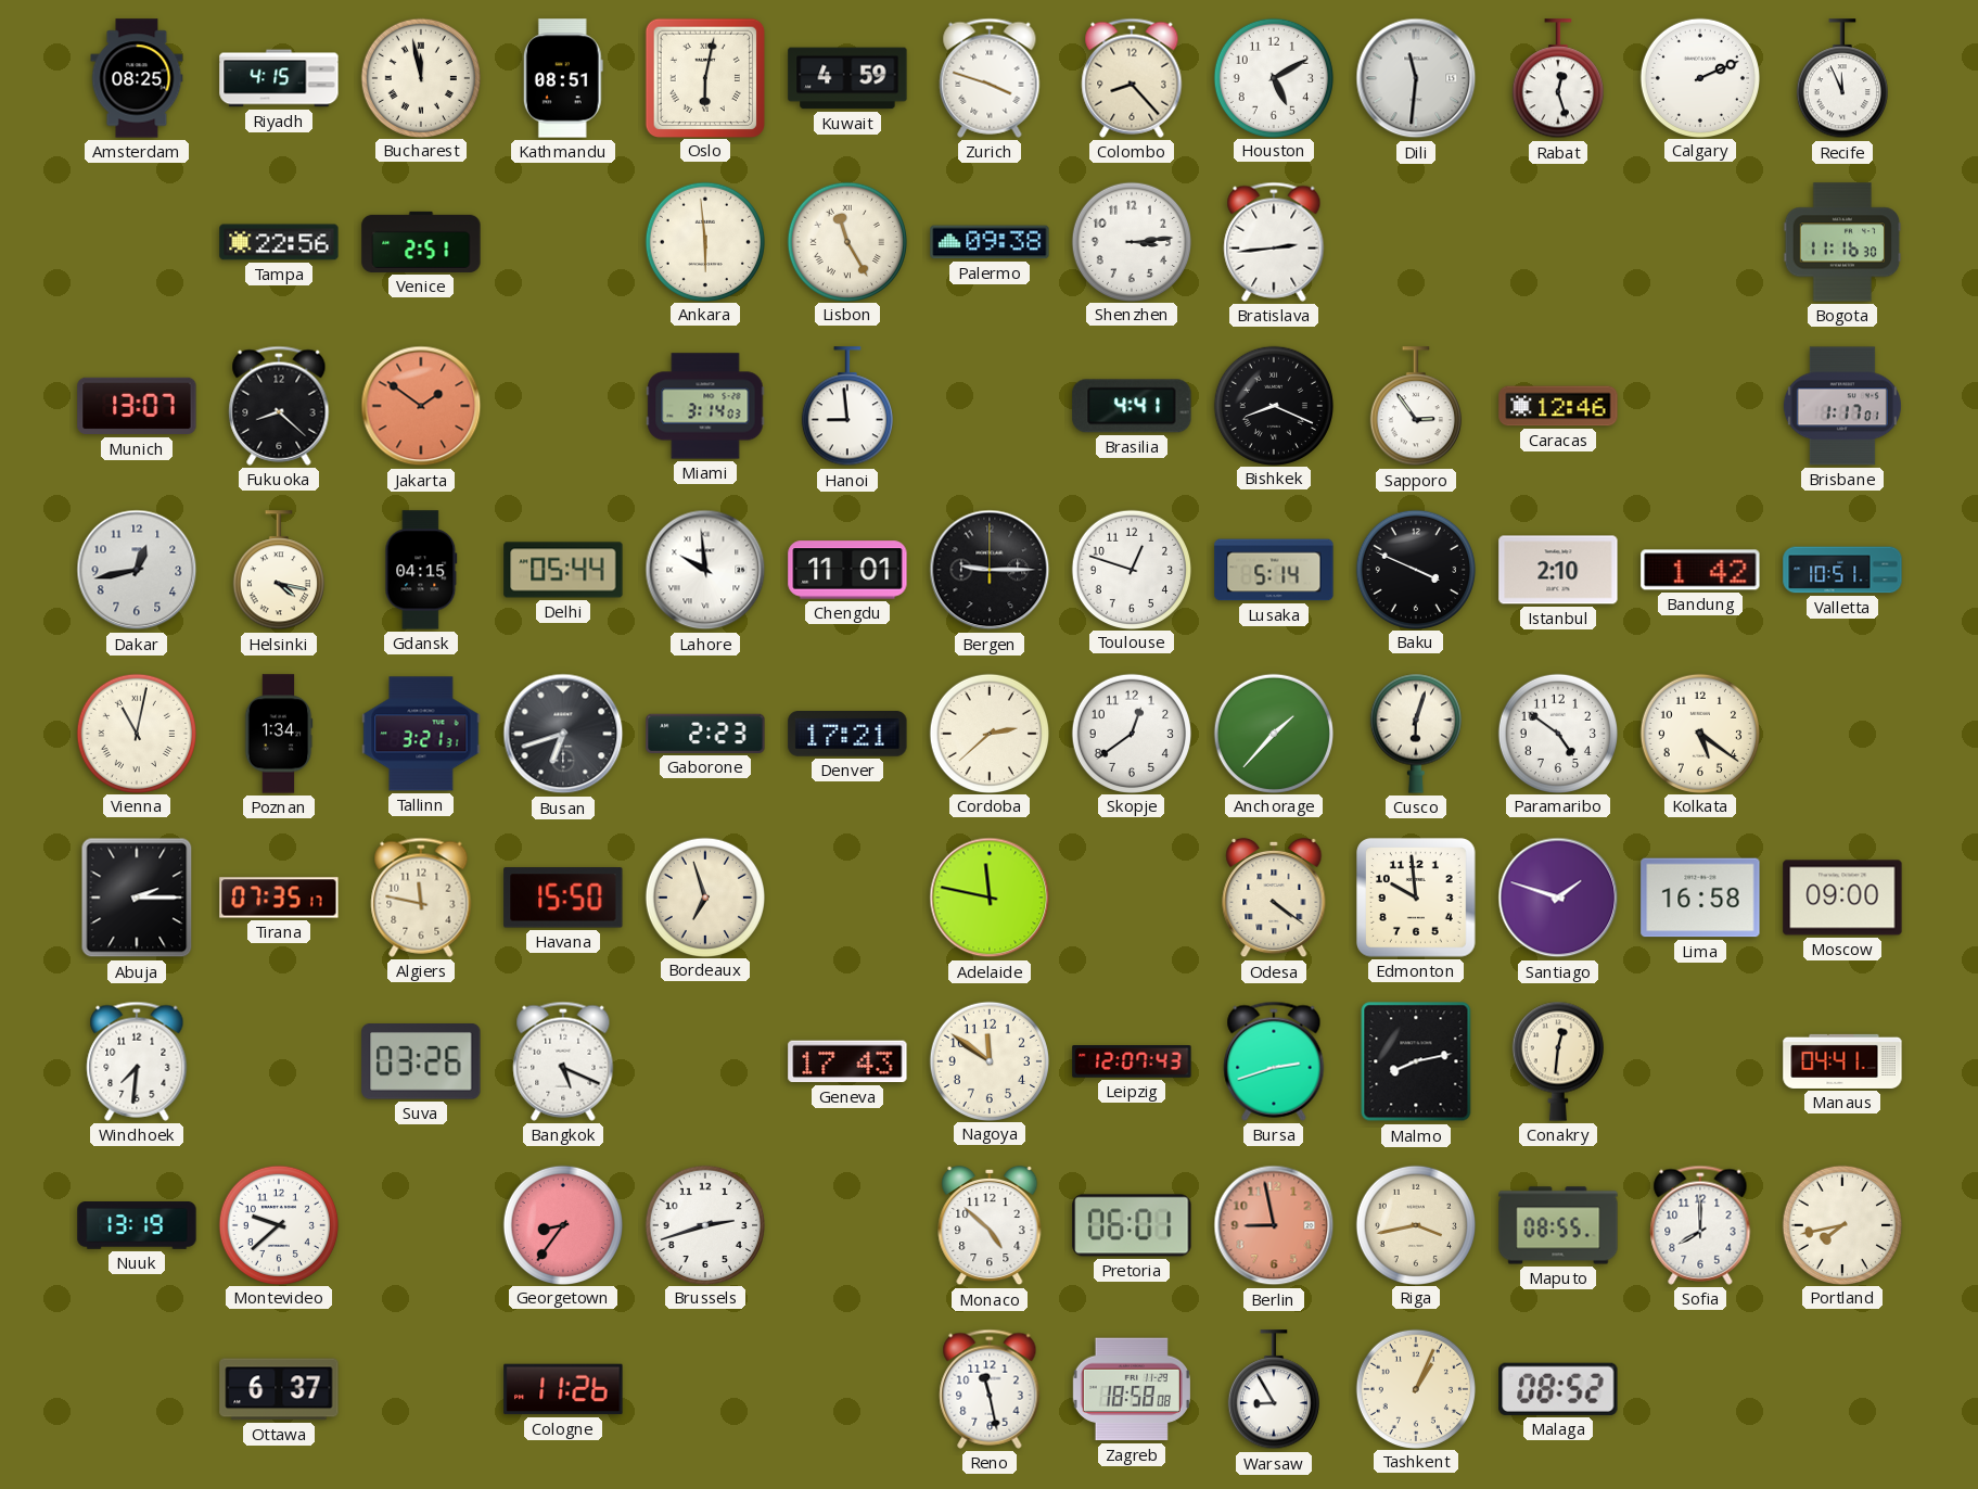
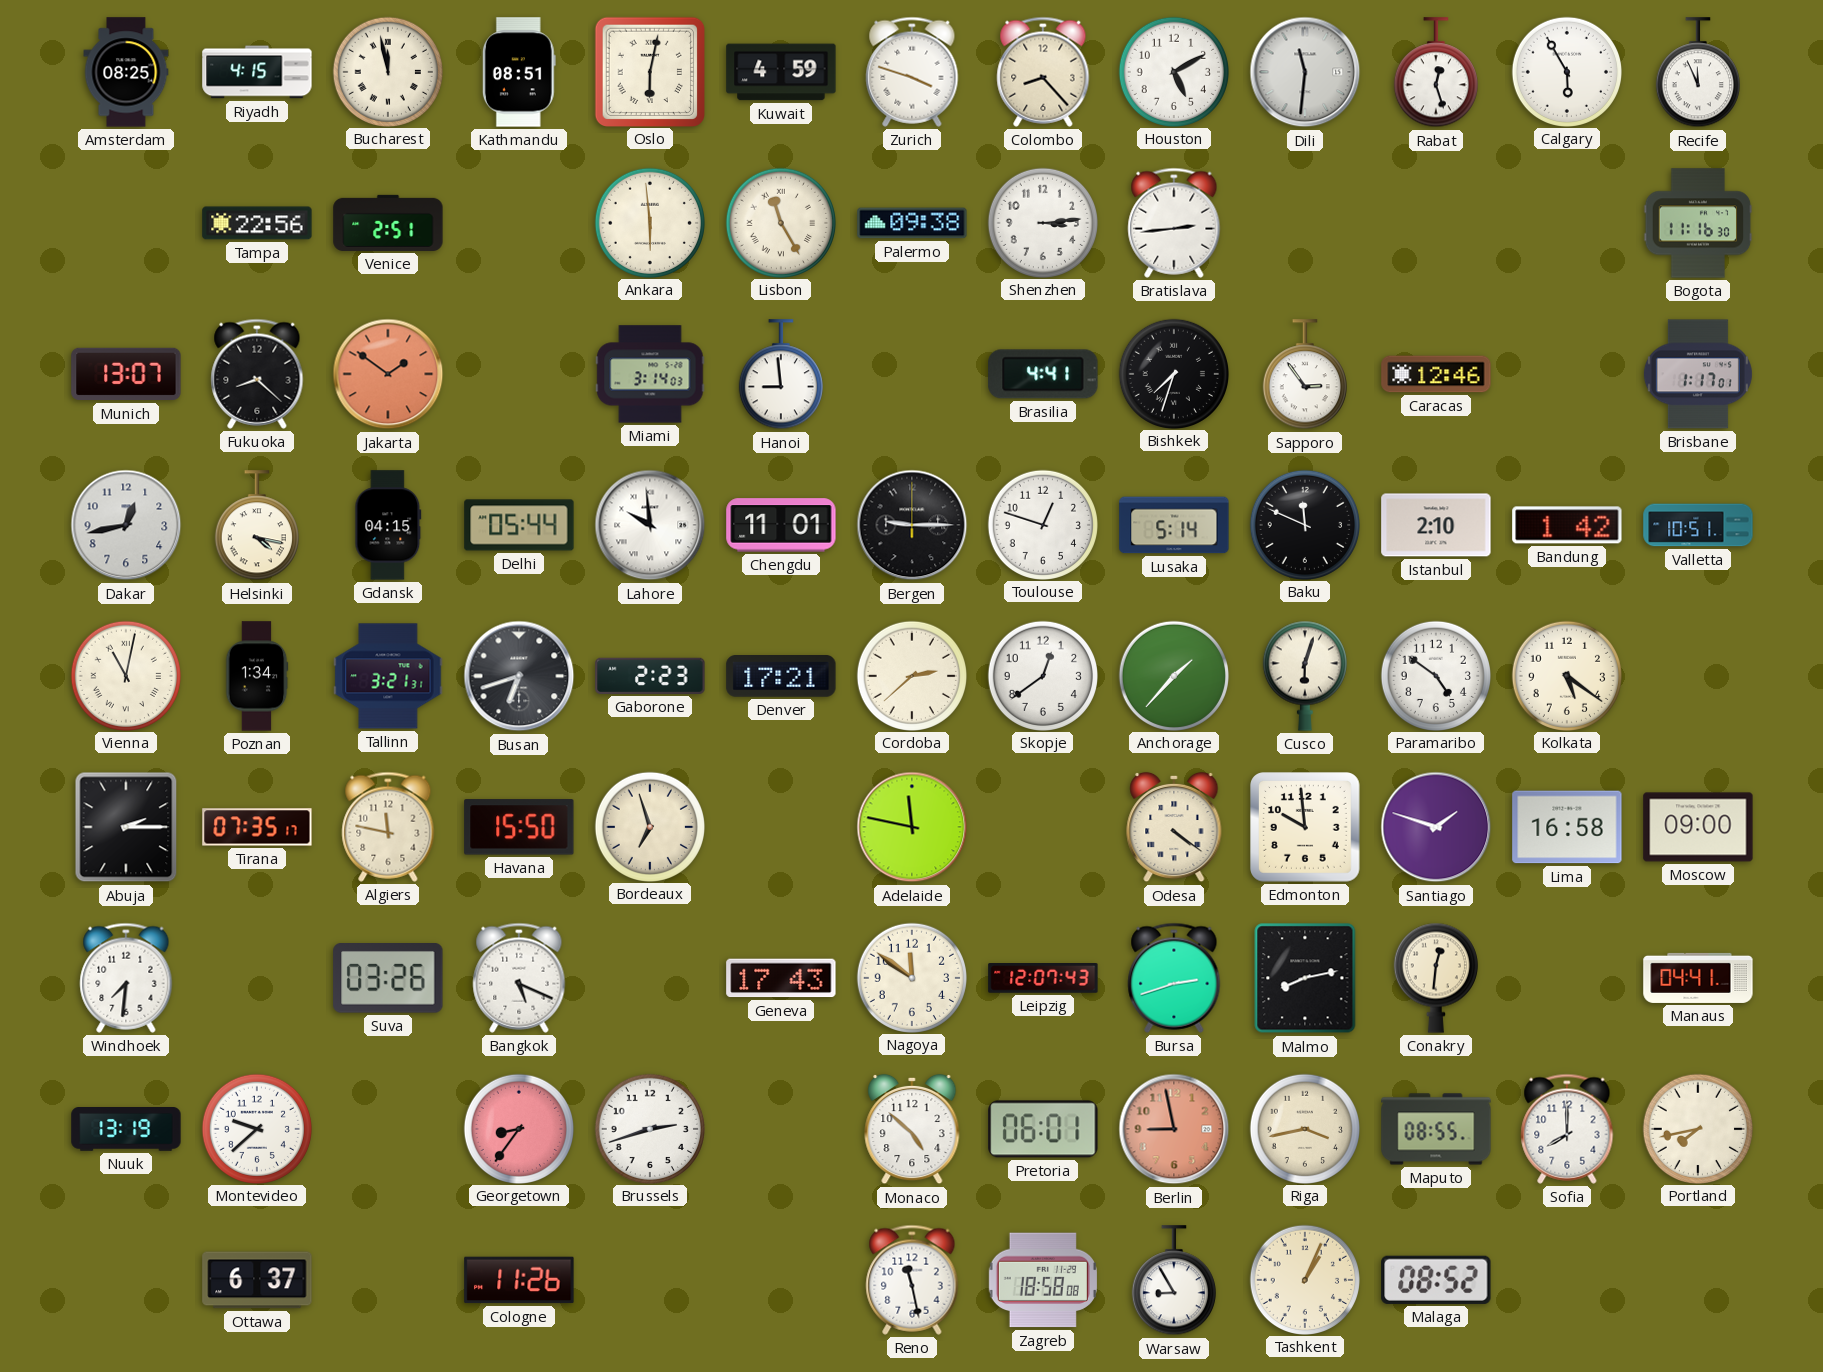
Calgary: 2:11 -> 5:55 (1566, 71)
Bishkek: 8:19 -> 7:33 (1173, 373)
Baku: 3:49 -> 11:49 (1304, 524)
